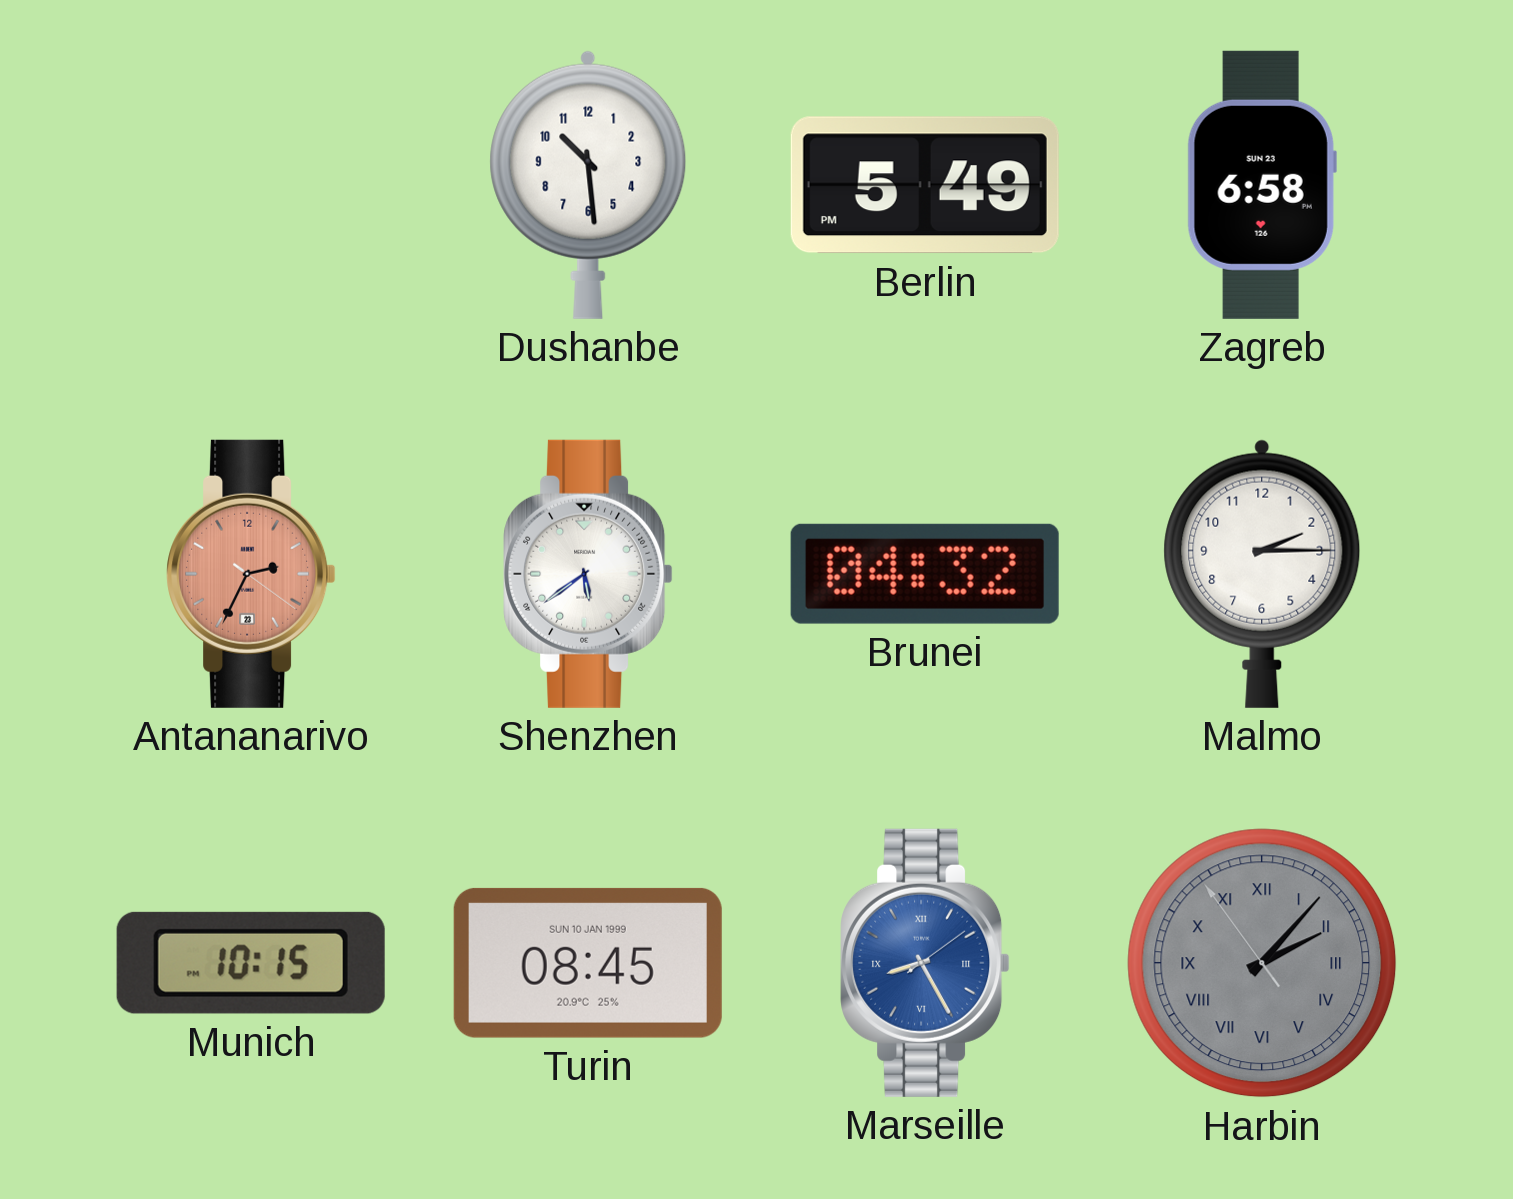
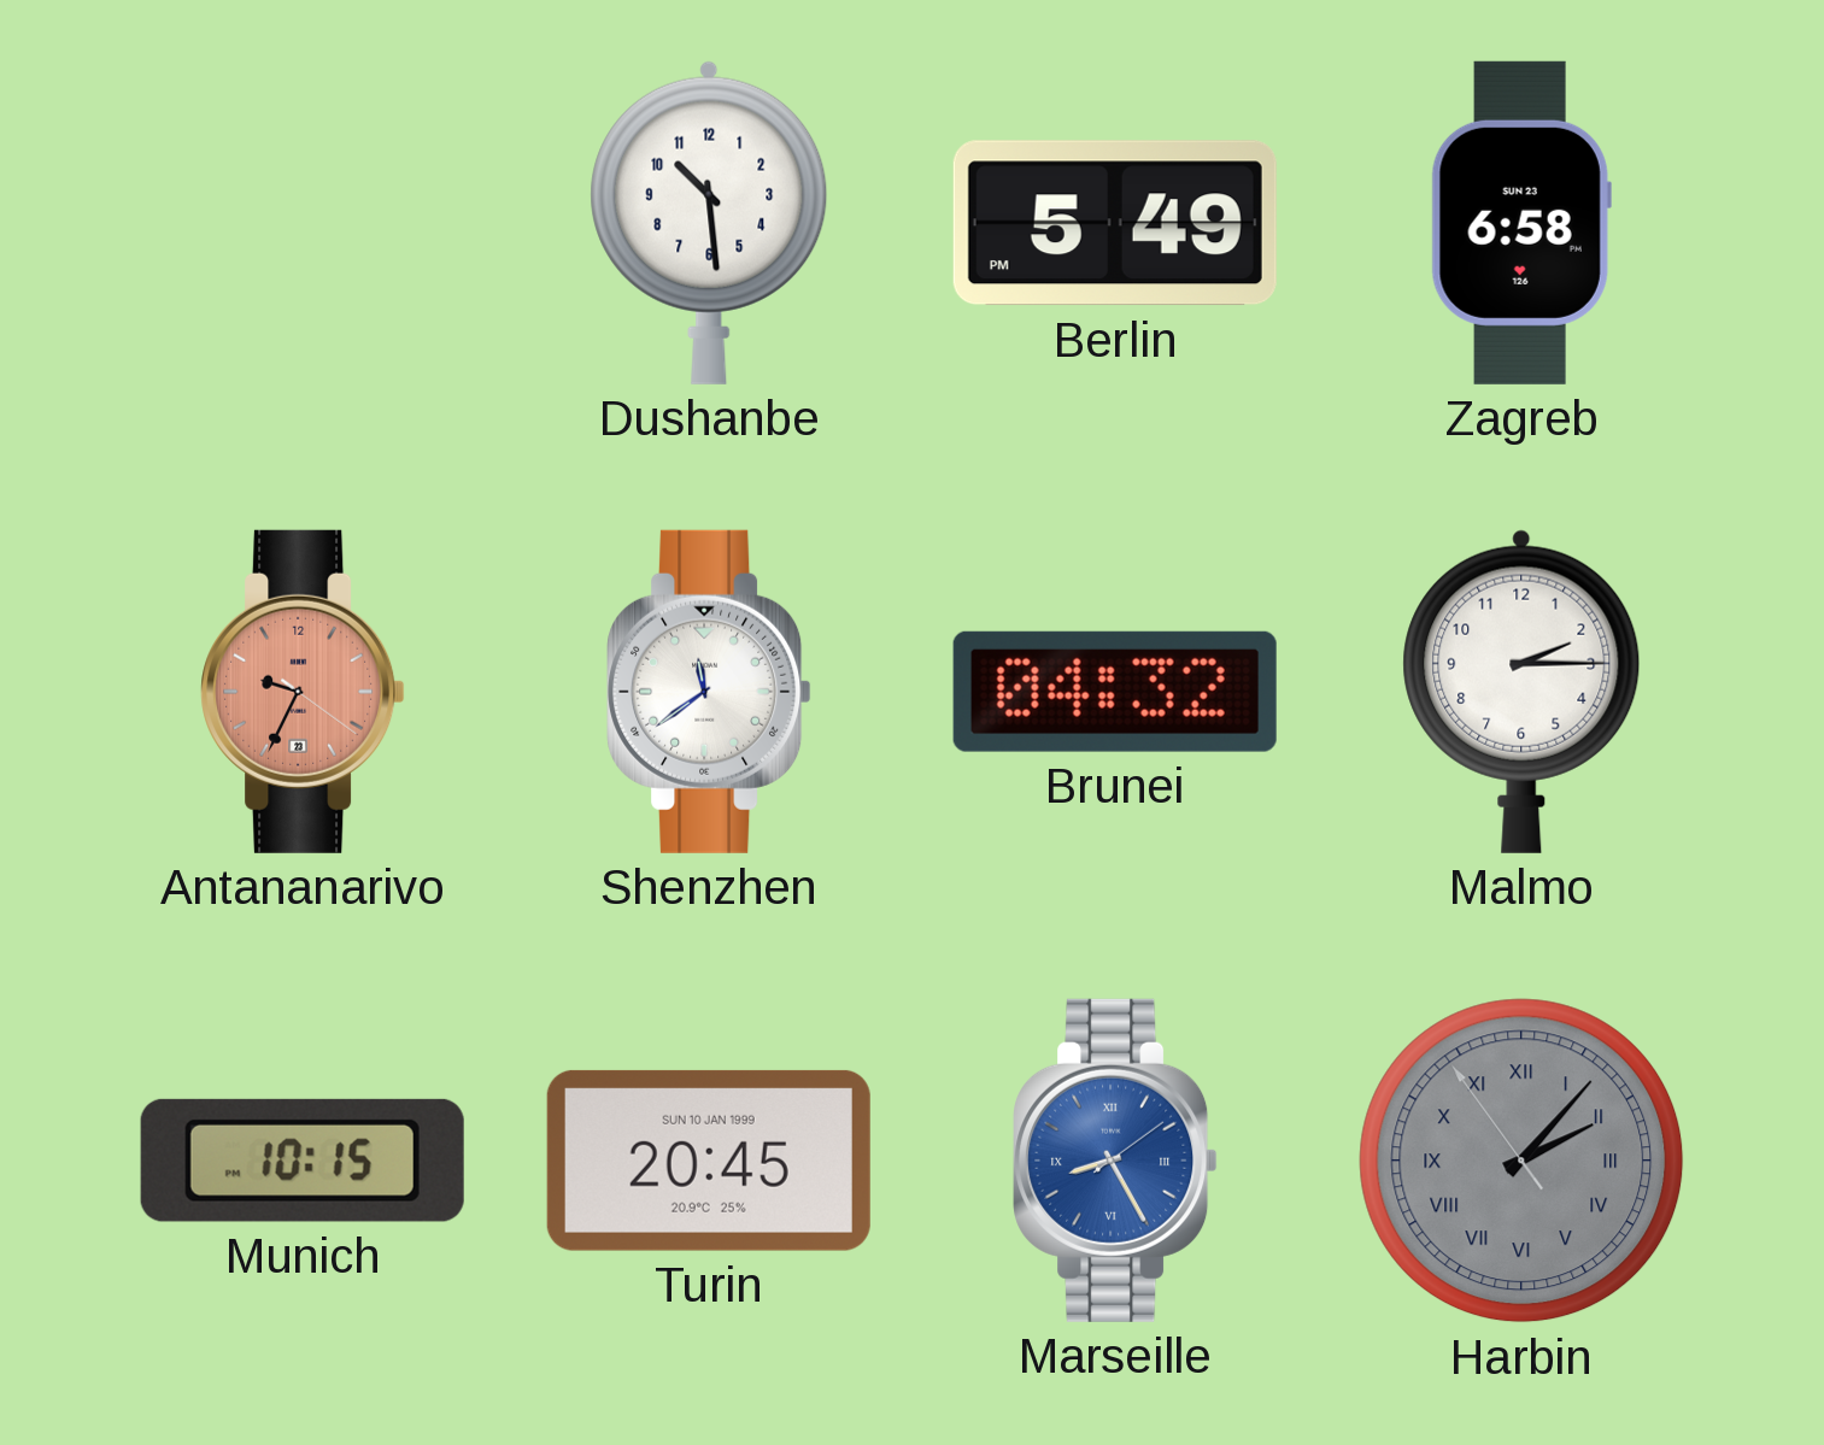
Antananarivo: 2:34 -> 9:34 (303, 692)
Shenzhen: 5:39 -> 11:39 (709, 692)
Turin: 08:45 -> 20:45 (709, 1161)
